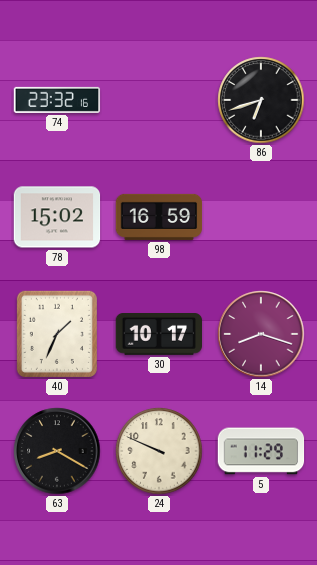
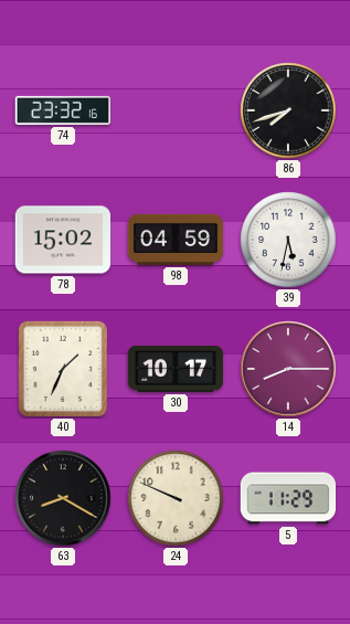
86: 6:42 -> 7:42 (288, 110)
98: 16:59 -> 04:59 (176, 240)
39: none -> 5:32 (288, 240)
14: 8:18 -> 8:15 (288, 369)
